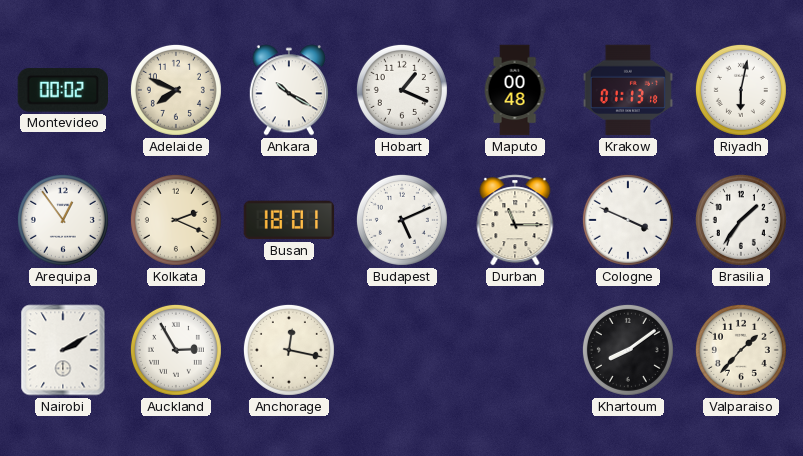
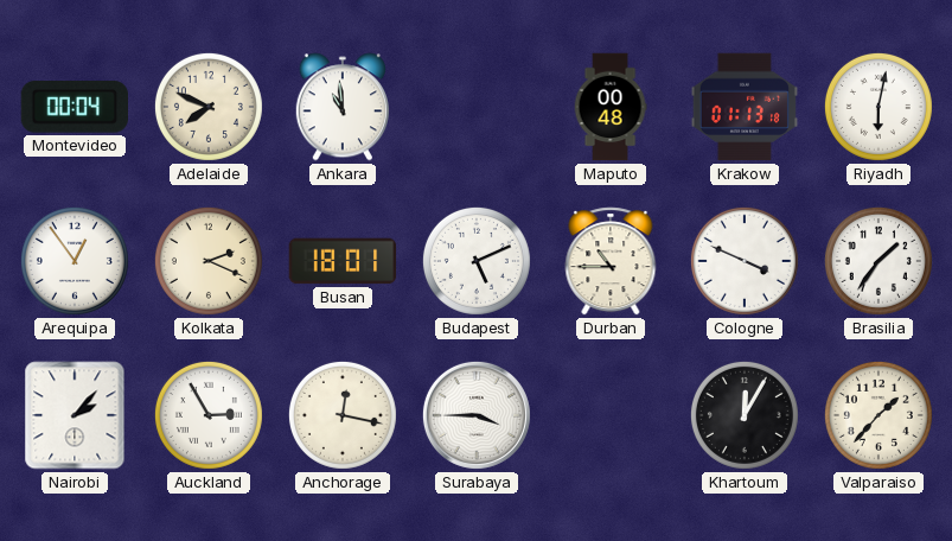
Montevideo: 00:02 -> 00:04 (75, 107)
Ankara: 10:20 -> 10:59 (343, 107)
Hobart: 1:19 -> none (402, 90)
Durban: 11:15 -> 10:45 (611, 261)
Nairobi: 2:10 -> 2:07 (75, 415)
Surabaya: none -> 3:45 (477, 415)
Khartoum: 8:09 -> 12:05 (745, 415)
